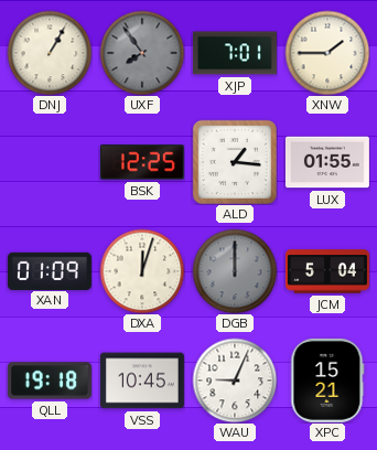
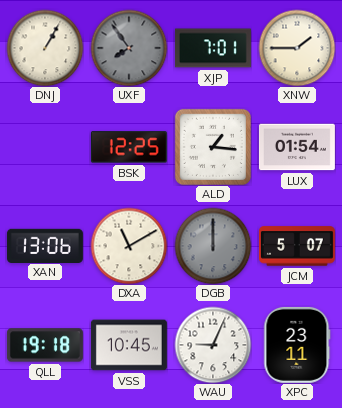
LUX: 01:55 -> 01:54 (297, 147)
XAN: 01:09 -> 13:06 (45, 245)
DXA: 12:03 -> 11:10 (129, 246)
JCM: 5:04 -> 5:07 (297, 246)
XPC: 15:21 -> 23:11 (297, 345)
